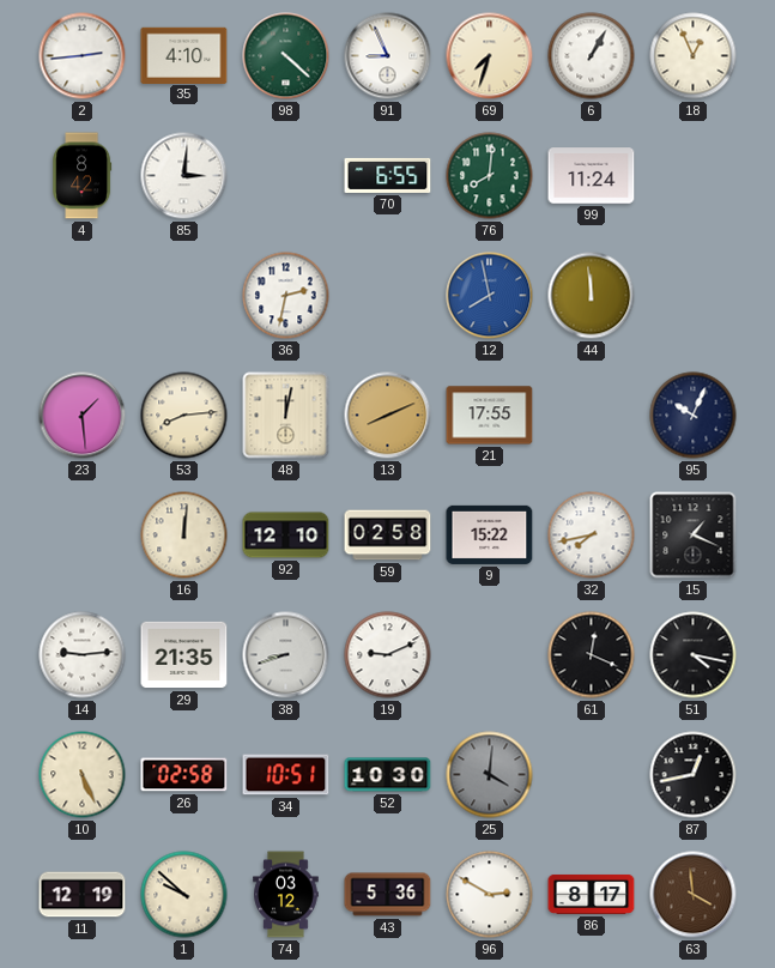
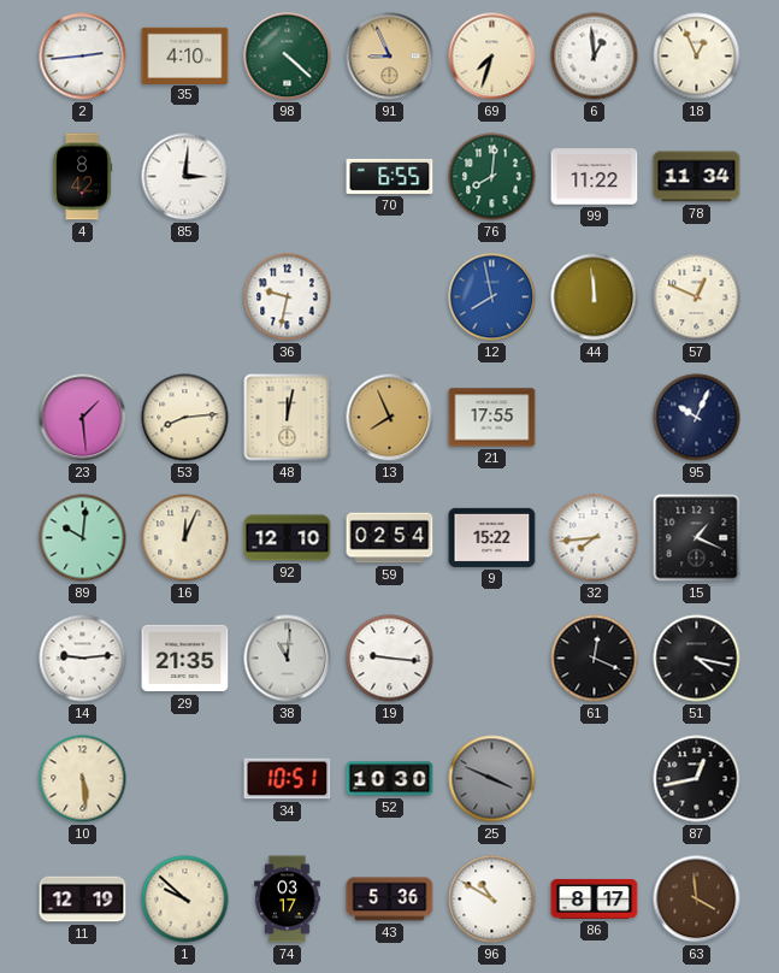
91 dial: white -> champagne (390, 57)
6: 1:05 -> 12:59 (595, 57)
99: 11:24 -> 11:22 (595, 177)
78: none -> 11:34 (697, 177)
36: 2:32 -> 9:32 (288, 297)
57: none -> 12:49 (697, 297)
13: 8:11 -> 7:56 (390, 418)
89: none -> 10:01 (83, 538)
16: 12:01 -> 12:04 (185, 538)
59: 02:58 -> 02:54 (390, 538)
32: 7:43 -> 7:44 (595, 538)
38: 8:42 -> 11:01 (288, 659)
19: 9:11 -> 9:16 (390, 659)
10: 5:26 -> 5:29 (83, 779)
26: 02:58 -> none (184, 775)
25: 4:01 -> 3:49 (492, 779)
74: 03:12 -> 03:17 (288, 900)
96: 2:50 -> 10:50 (492, 900)
